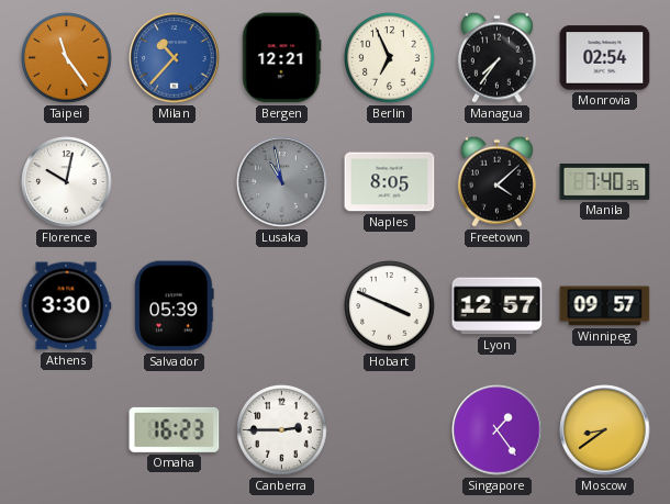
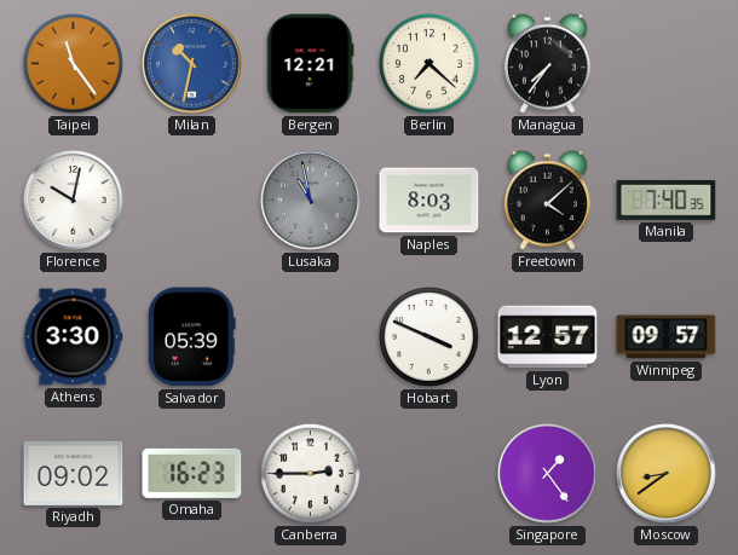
Milan: 10:37 -> 10:32 (192, 64)
Berlin: 6:56 -> 7:22 (429, 64)
Monrovia: 02:54 -> none (605, 58)
Naples: 8:05 -> 8:03 (429, 201)
Riyadh: none -> 09:02 (74, 473)
